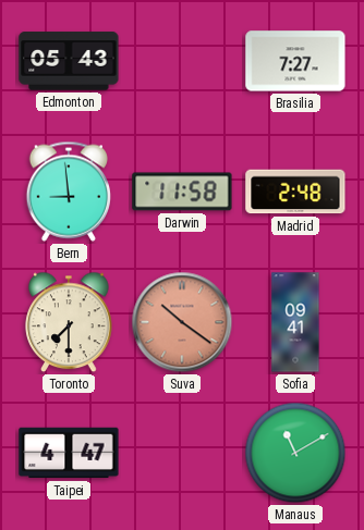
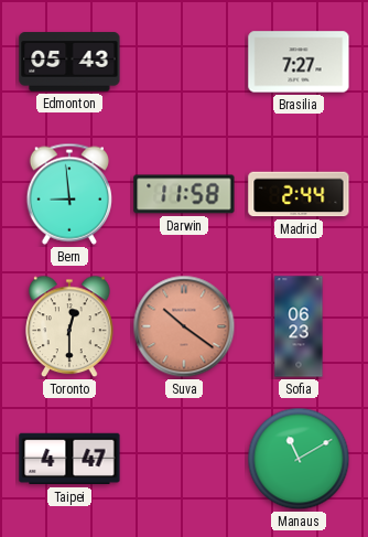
Madrid: 2:48 -> 2:44 (299, 194)
Toronto: 7:30 -> 12:30 (69, 326)
Sofia: 09:41 -> 06:23 (299, 326)
